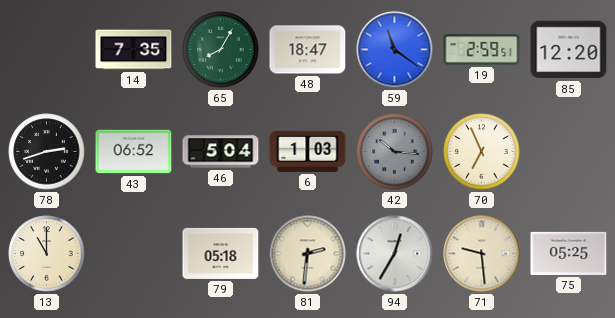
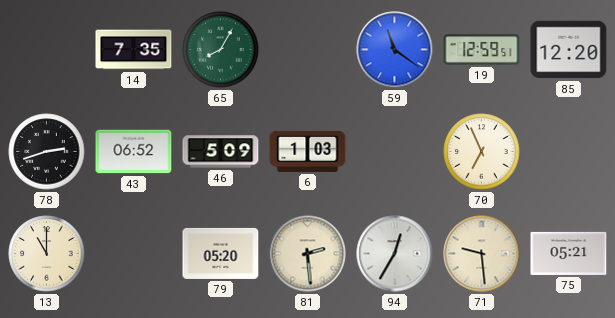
48: 18:47 -> none (308, 50)
19: 2:59 -> 12:59 (482, 50)
46: 5:04 -> 5:09 (221, 152)
42: 10:16 -> none (395, 152)
79: 05:18 -> 05:20 (221, 253)
81: 2:31 -> 2:29 (308, 254)
75: 05:25 -> 05:21 (569, 253)
